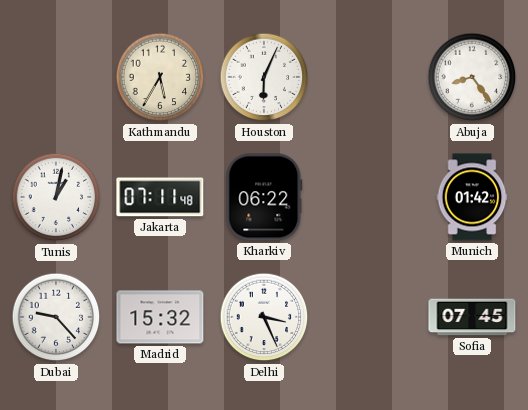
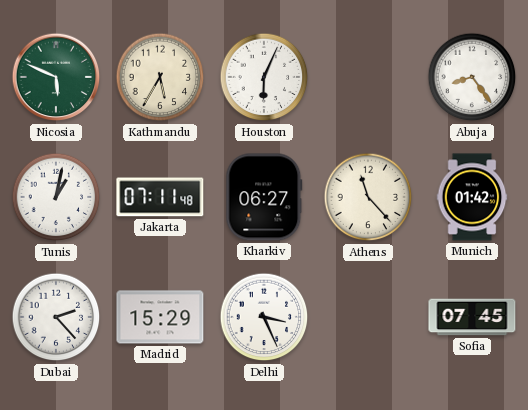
Nicosia: none -> 5:49 (56, 77)
Kharkiv: 06:22 -> 06:27 (264, 197)
Athens: none -> 11:23 (368, 197)
Dubai: 9:23 -> 2:23 (56, 317)
Madrid: 15:32 -> 15:29 (160, 317)
